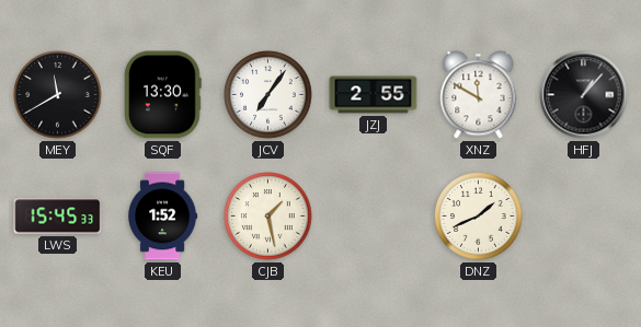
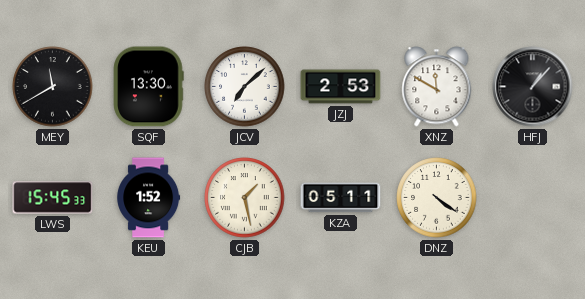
JCV: 7:06 -> 7:08 (245, 87)
JZJ: 2:55 -> 2:53 (341, 87)
KZA: none -> 05:11 (341, 198)
DNZ: 1:41 -> 4:21 (437, 198)
